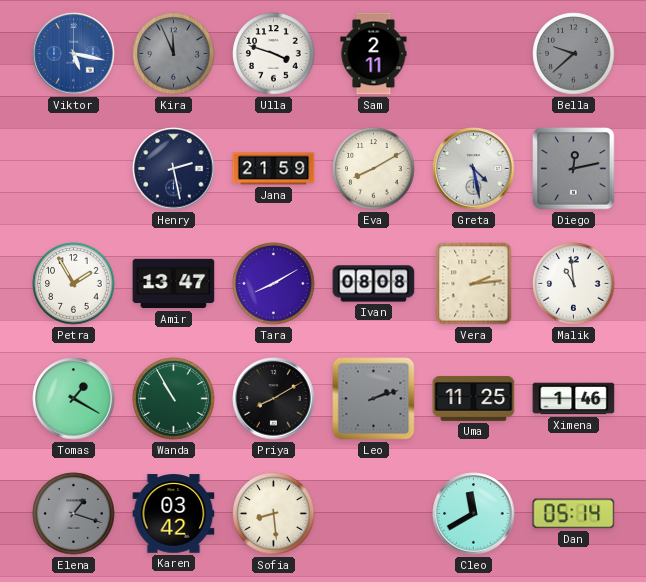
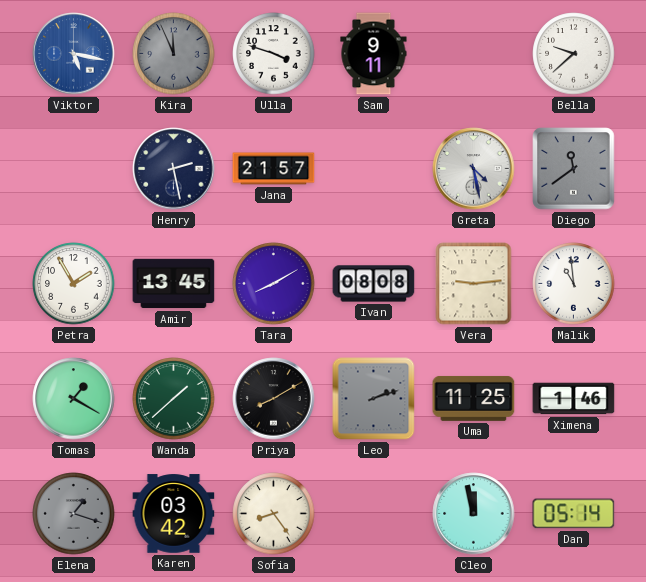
Sam: 2:11 -> 9:11 (374, 54)
Bella dial: grey -> white (574, 54)
Jana: 21:59 -> 21:57 (274, 169)
Eva: 8:10 -> none (374, 169)
Diego: 12:13 -> 11:39 (574, 169)
Amir: 13:47 -> 13:45 (174, 284)
Vera: 2:14 -> 9:14 (474, 284)
Wanda: 10:55 -> 1:38 (174, 399)
Sofia: 8:29 -> 8:24 (274, 514)
Cleo: 11:40 -> 11:58 (474, 514)
